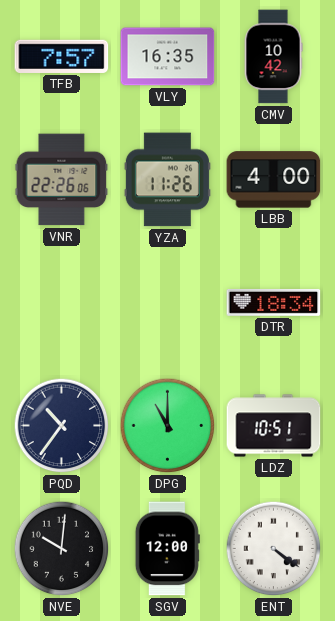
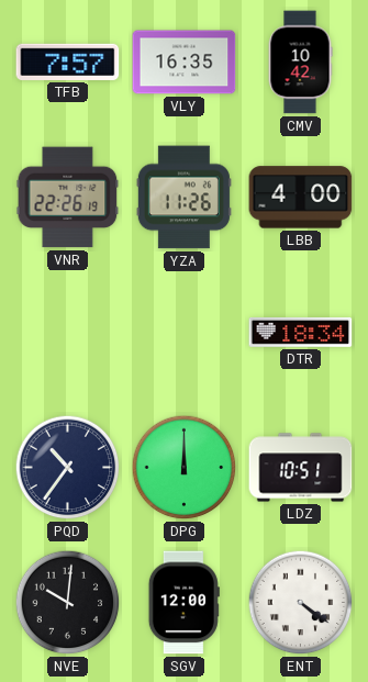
VNR: 22:26:06 -> 22:26:19 (68, 198)
DPG: 11:00 -> 12:00 (185, 468)
